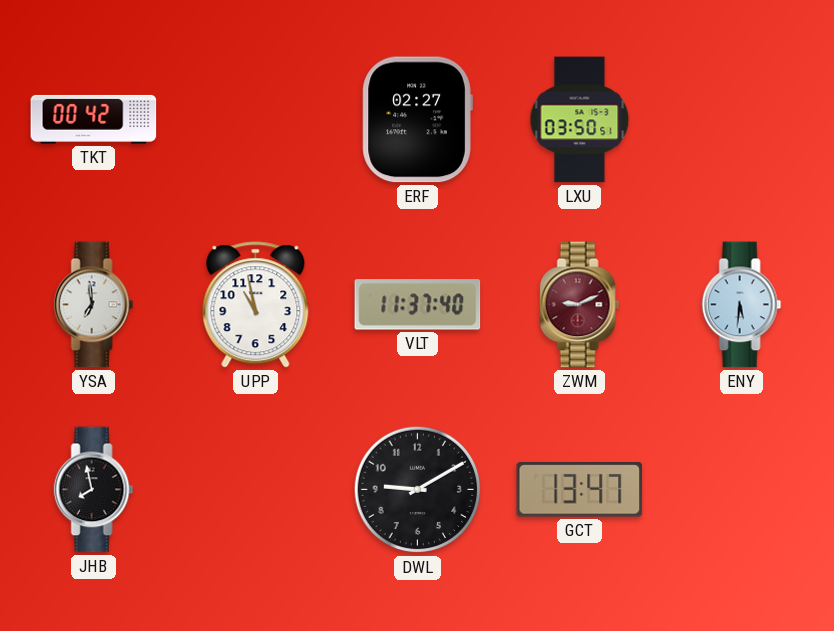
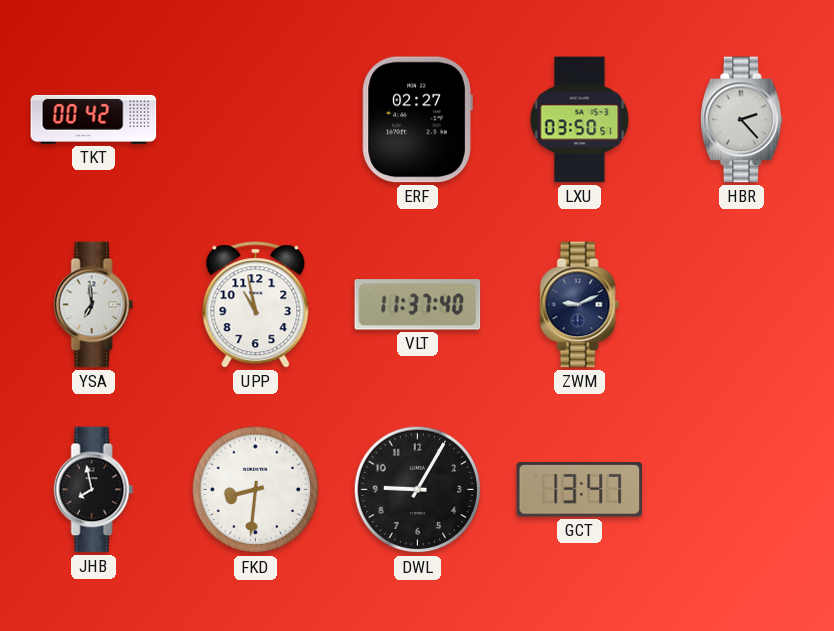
HBR: none -> 2:23 (742, 120)
ZWM dial: burgundy -> navy (580, 305)
ENY: 5:31 -> none (742, 305)
FKD: none -> 8:31 (256, 490)
DWL: 9:10 -> 9:05 (418, 490)
